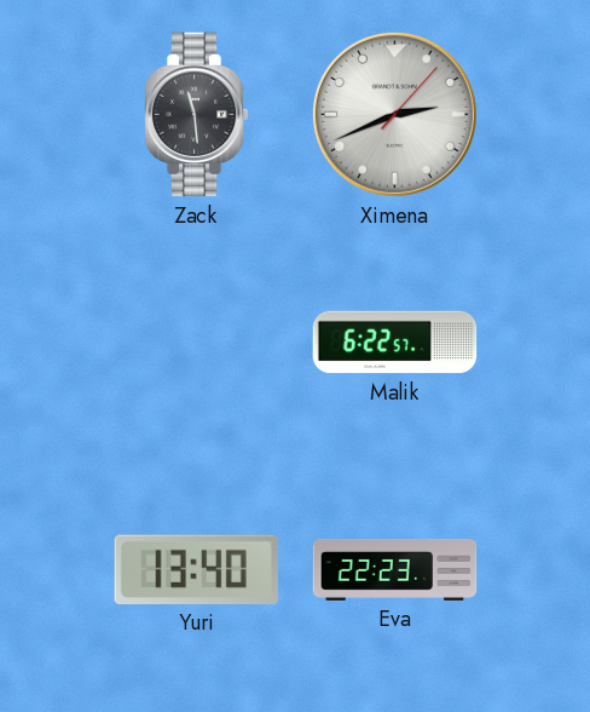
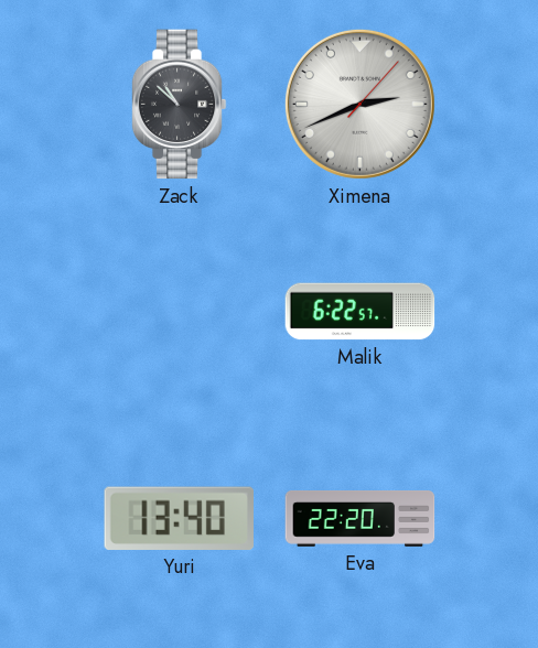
Zack: 11:29 -> 10:52 (179, 105)
Eva: 22:23 -> 22:20 (361, 518)
